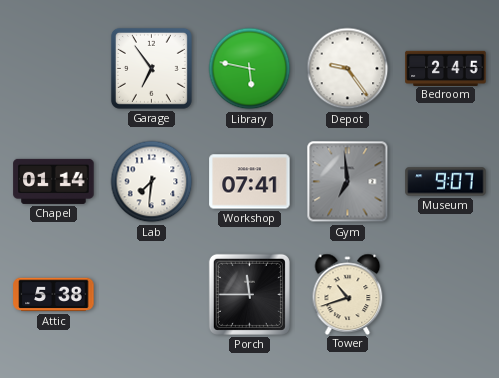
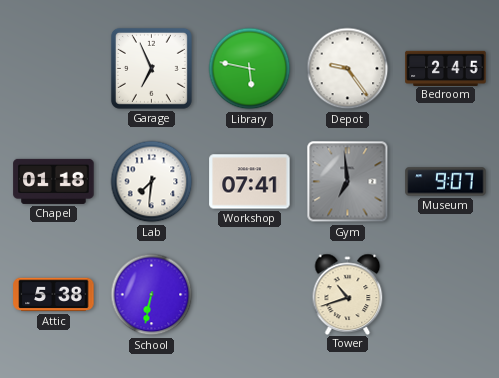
Garage: 6:54 -> 6:56 (151, 68)
Chapel: 01:14 -> 01:18 (54, 181)
School: none -> 6:32 (152, 295)
Porch: 11:45 -> none (249, 294)
